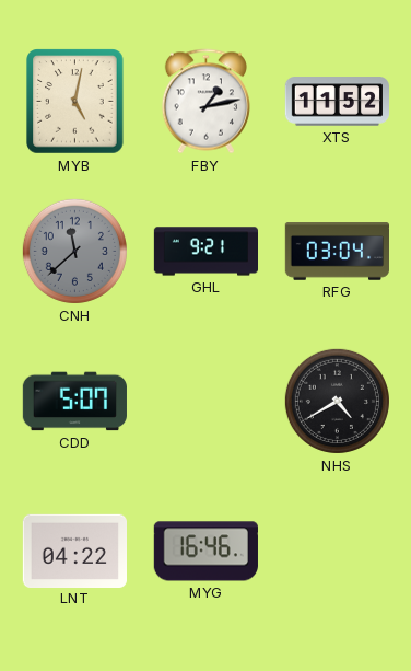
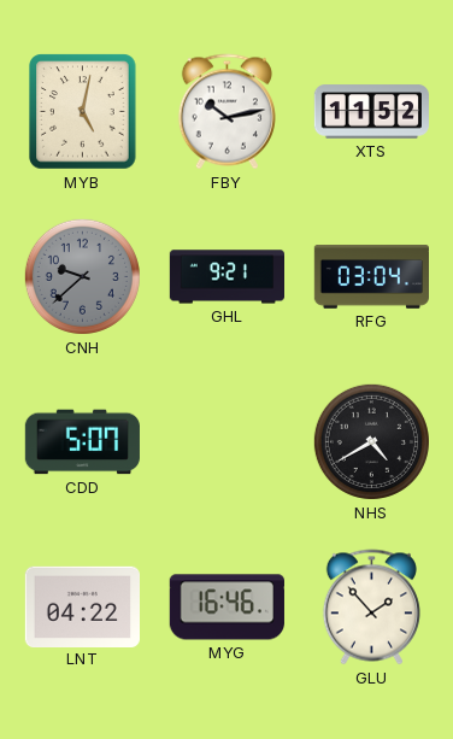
FBY: 1:13 -> 10:13 (226, 112)
CNH: 11:38 -> 9:38 (82, 276)
GLU: none -> 1:53 (371, 608)
